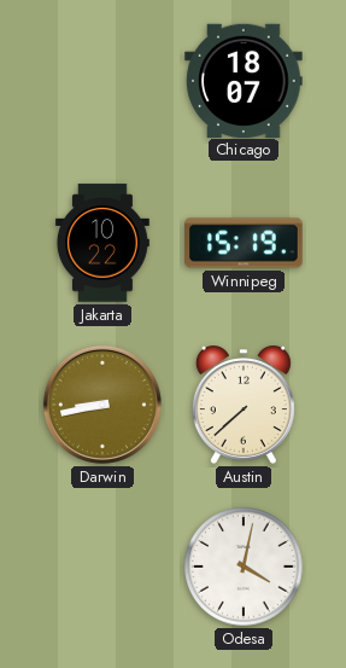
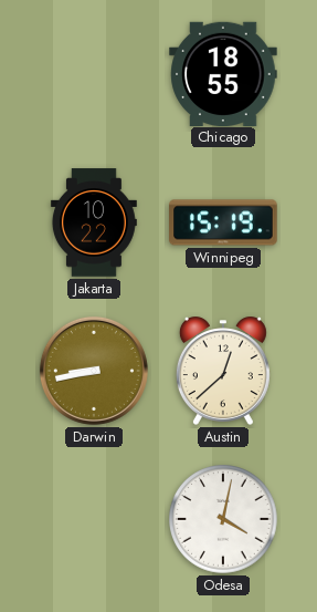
Chicago: 18:07 -> 18:55 (223, 73)
Austin: 7:38 -> 12:38 (223, 371)
